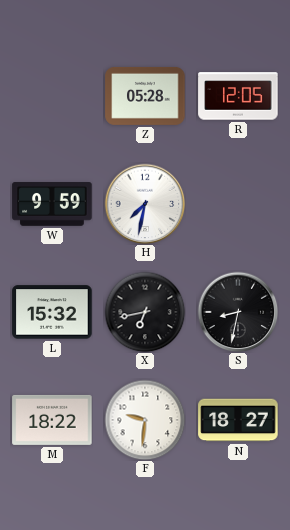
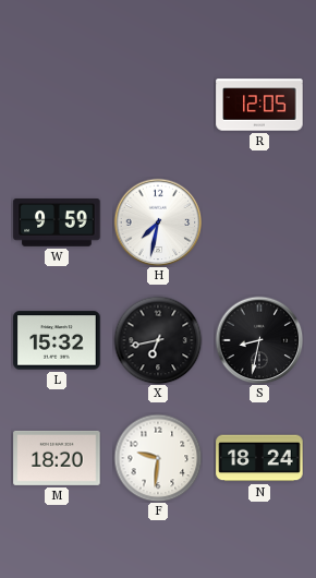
Z: 05:28 -> none (145, 96)
M: 18:22 -> 18:20 (57, 458)
N: 18:27 -> 18:24 (259, 458)
